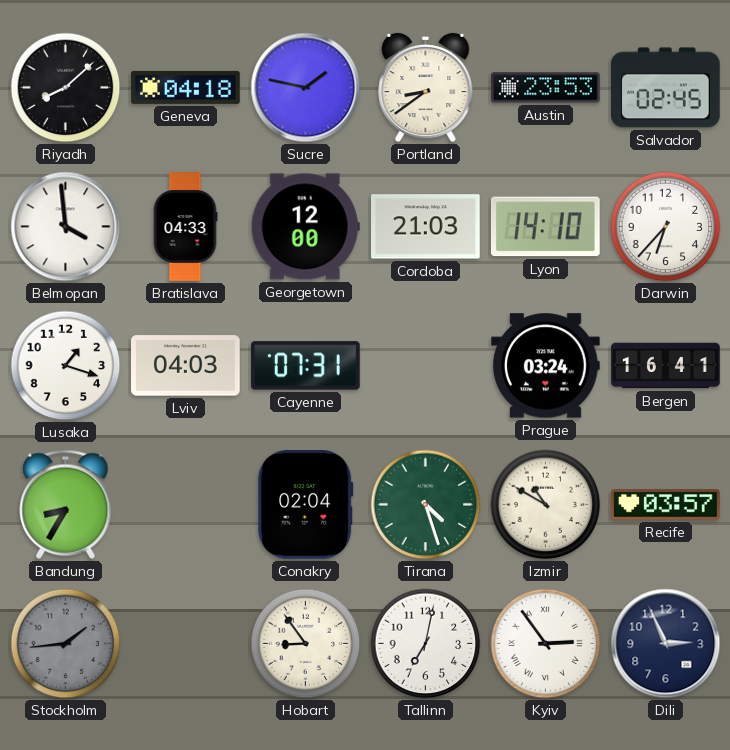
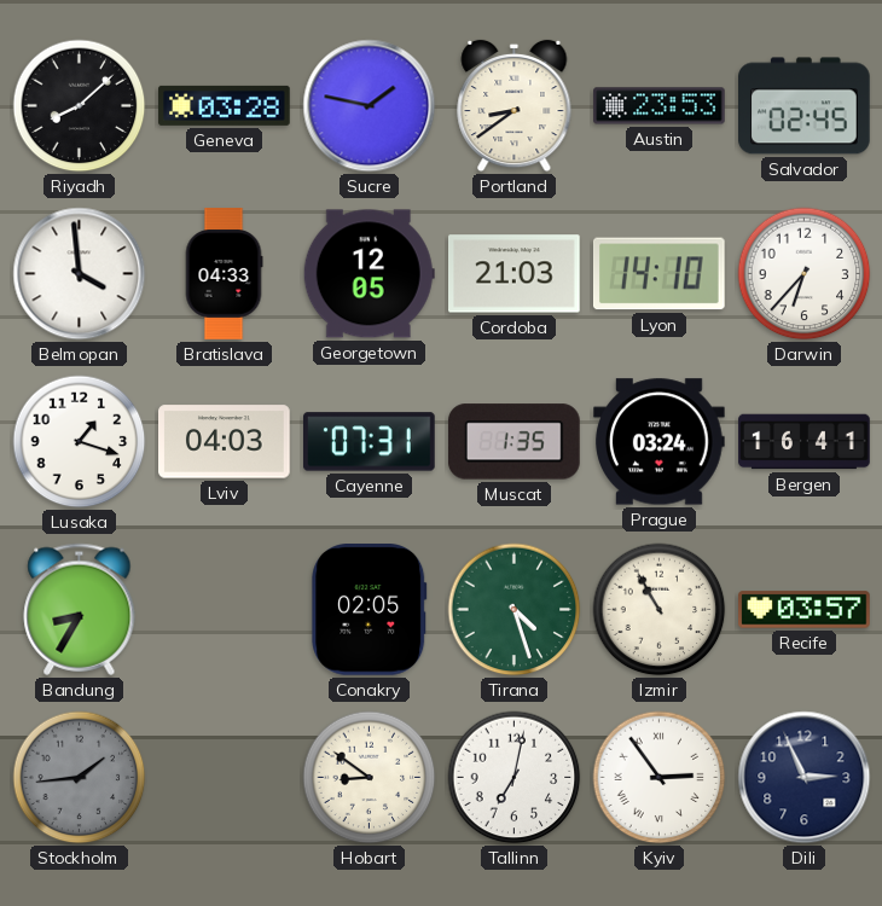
Geneva: 04:18 -> 03:28 (225, 105)
Georgetown: 12:00 -> 12:05 (369, 274)
Muscat: none -> 1:35 (515, 442)
Conakry: 02:04 -> 02:05 (370, 610)
Izmir: 10:50 -> 10:55 (660, 610)
Hobart: 8:54 -> 8:51 (370, 778)
